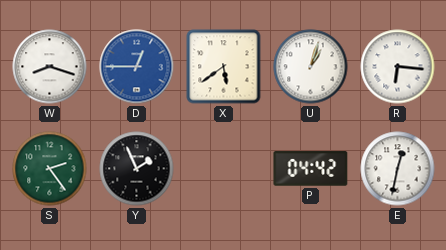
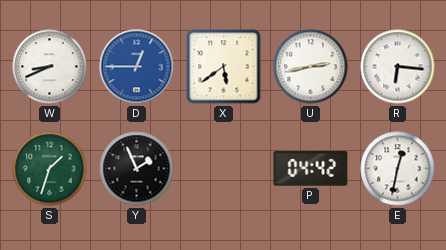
W: 8:18 -> 8:41 (50, 67)
U: 1:03 -> 2:43 (311, 67)
S: 2:24 -> 1:33 (50, 169)
